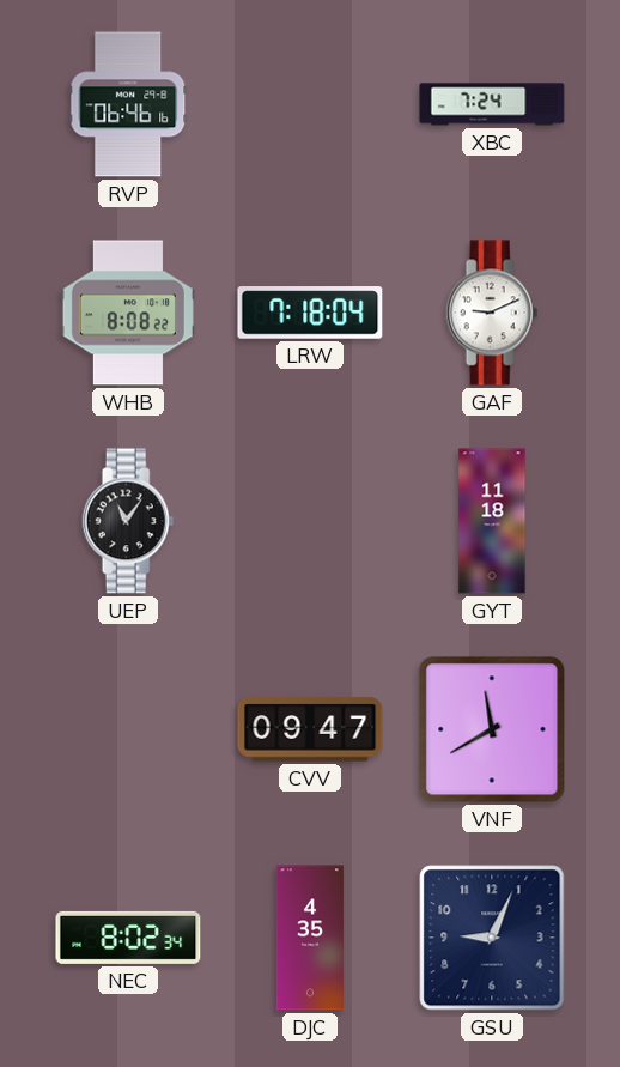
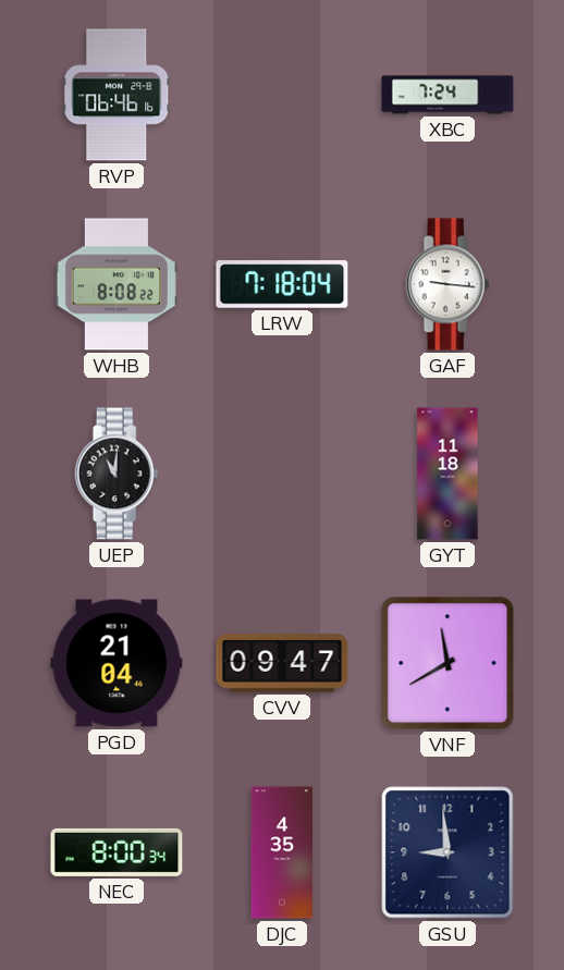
GAF: 9:11 -> 9:16 (447, 284)
UEP: 11:06 -> 11:01 (117, 474)
PGD: none -> 21:04 (117, 663)
NEC: 8:02 -> 8:00 (117, 852)
GSU: 9:04 -> 8:59 (447, 852)
